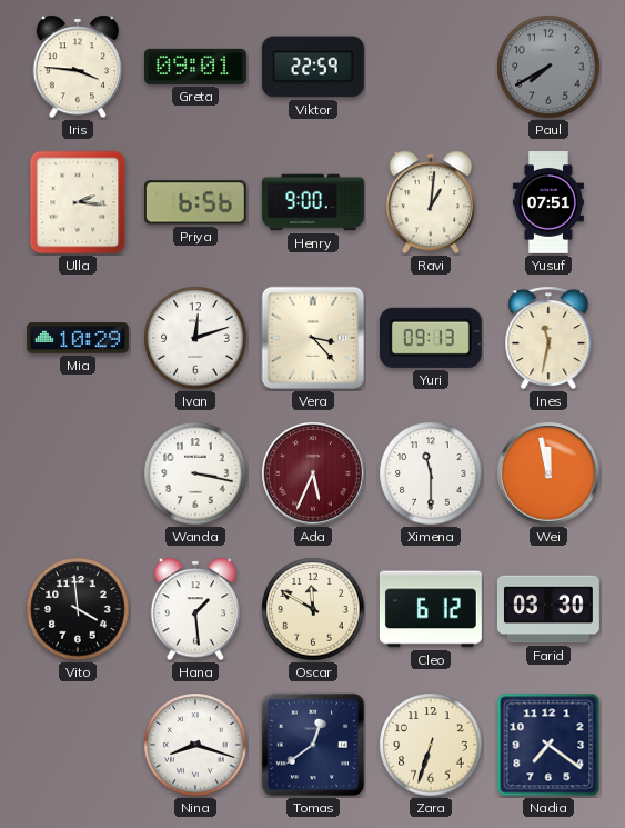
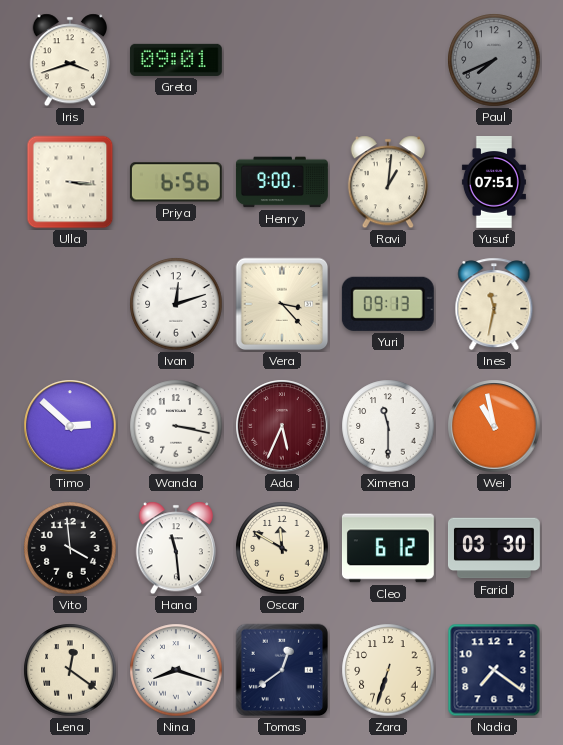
Iris: 3:46 -> 3:42 (70, 60)
Viktor: 22:59 -> none (313, 67)
Paul: 7:40 -> 7:41 (494, 60)
Ulla: 2:16 -> 3:16 (70, 182)
Mia: 10:29 -> none (78, 338)
Timo: none -> 2:52 (70, 426)
Wei: 11:58 -> 10:58 (494, 426)
Hana: 1:29 -> 11:29 (176, 548)
Lena: none -> 12:21 (70, 670)
